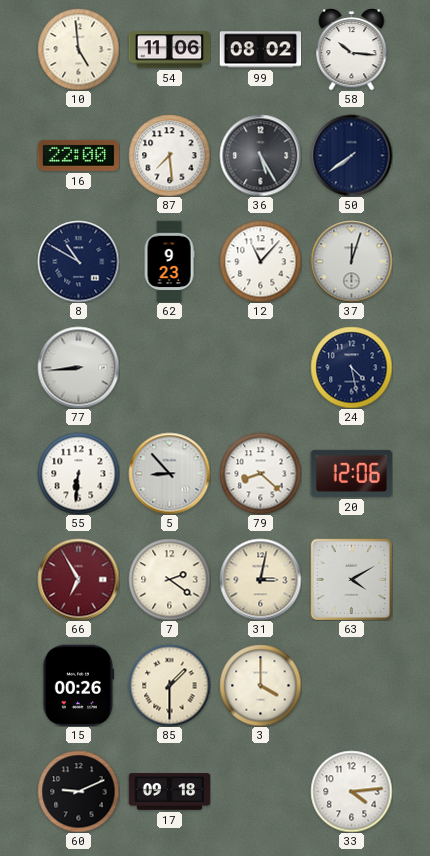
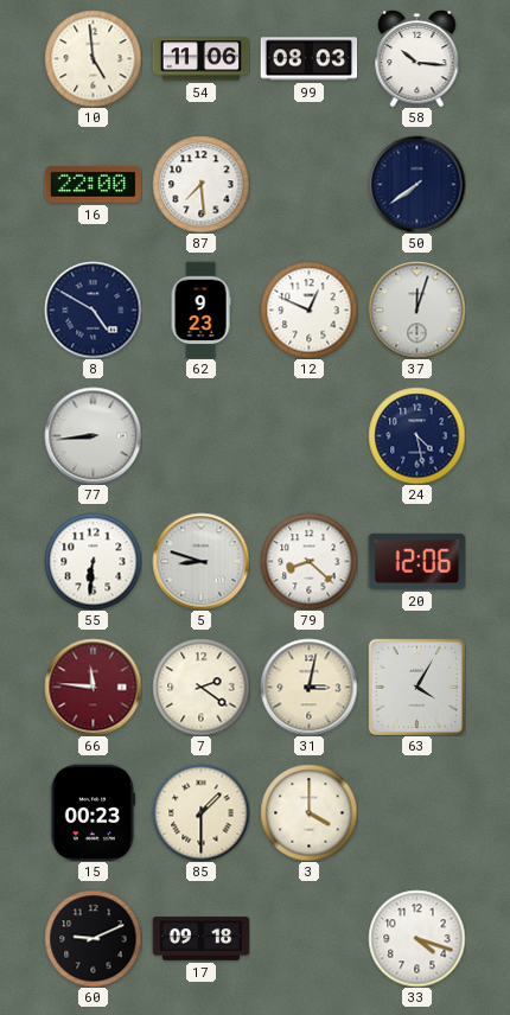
99: 08:02 -> 08:03 (308, 59)
36: 5:25 -> none (260, 155)
8: 10:50 -> 4:50 (93, 309)
12: 11:07 -> 12:49 (308, 309)
5: 8:53 -> 8:48 (200, 561)
66: 6:55 -> 11:46 (93, 687)
63: 4:10 -> 4:05 (416, 687)
15: 00:26 -> 00:23 (94, 812)
33: 4:14 -> 4:18 (416, 938)
